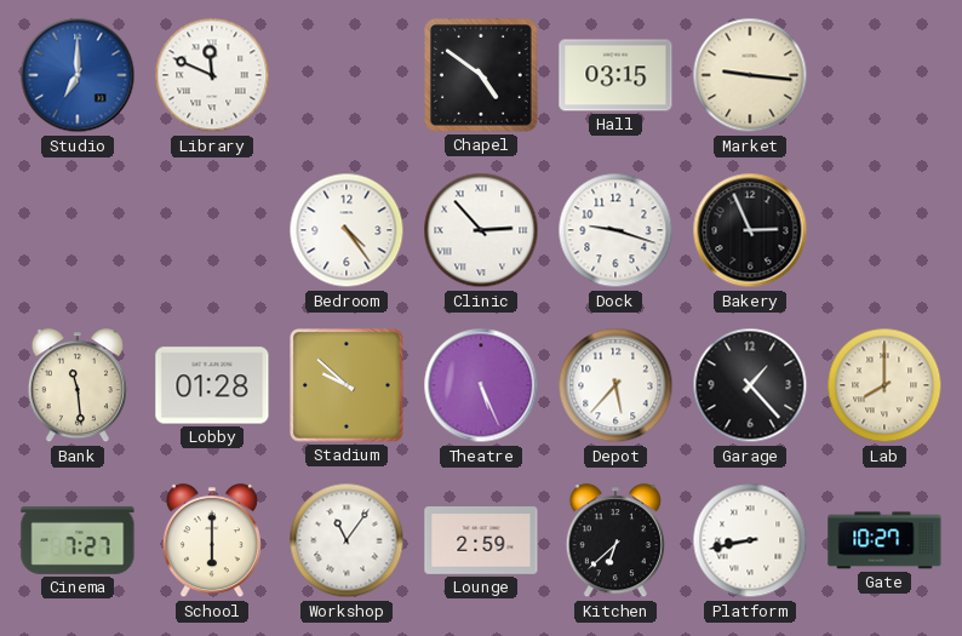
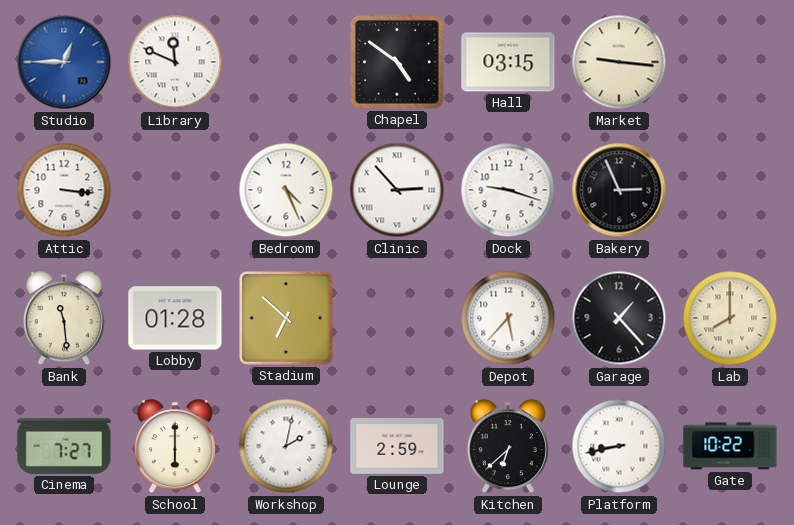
Studio: 7:00 -> 12:45 (64, 62)
Attic: none -> 3:16 (64, 190)
Bedroom: 4:24 -> 4:26 (286, 190)
Stadium: 9:52 -> 6:52 (287, 319)
Theatre: 5:26 -> none (481, 385)
Workshop: 11:06 -> 2:02 (286, 446)
Gate: 10:27 -> 10:22 (730, 446)
